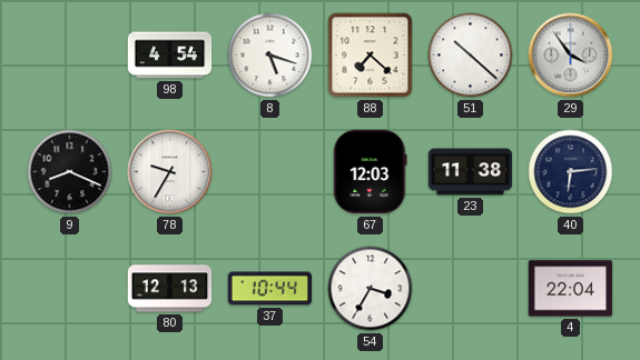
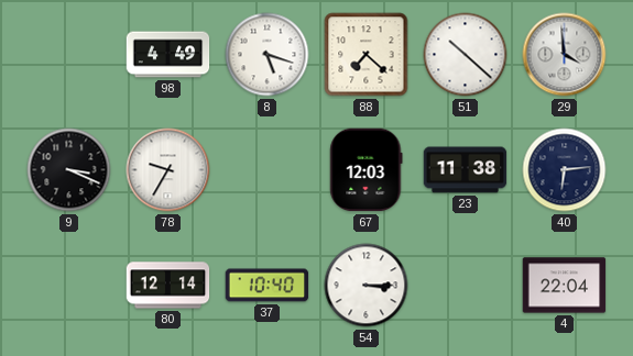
98: 4:54 -> 4:49 (168, 55)
29: 3:54 -> 3:59 (565, 55)
9: 8:19 -> 3:19 (69, 170)
80: 12:13 -> 12:14 (168, 286)
37: 10:44 -> 10:40 (268, 286)
54: 3:35 -> 3:15 (367, 286)
